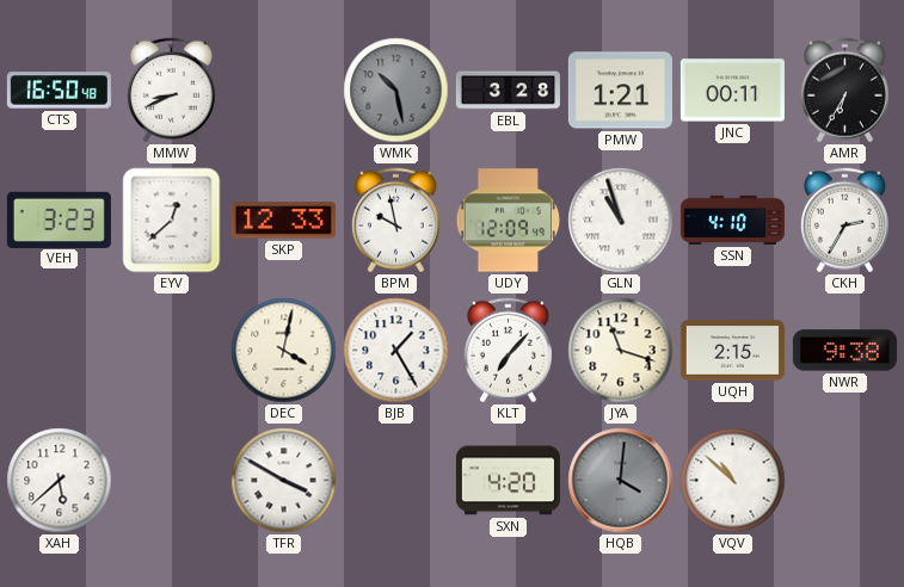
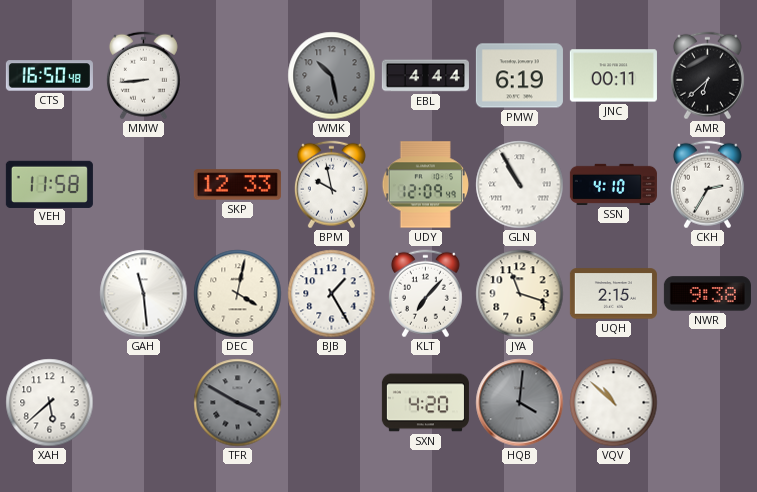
MMW: 8:41 -> 8:44 (143, 76)
EBL: 3:28 -> 4:44 (425, 76)
PMW: 1:21 -> 6:19 (519, 76)
AMR: 6:35 -> 6:38 (707, 76)
VEH: 3:23 -> 11:58 (49, 184)
EYV: 12:38 -> none (172, 221)
GLN: 10:57 -> 10:55 (520, 185)
GAH: none -> 11:29 (144, 294)
TFR dial: white -> grey (238, 403)
